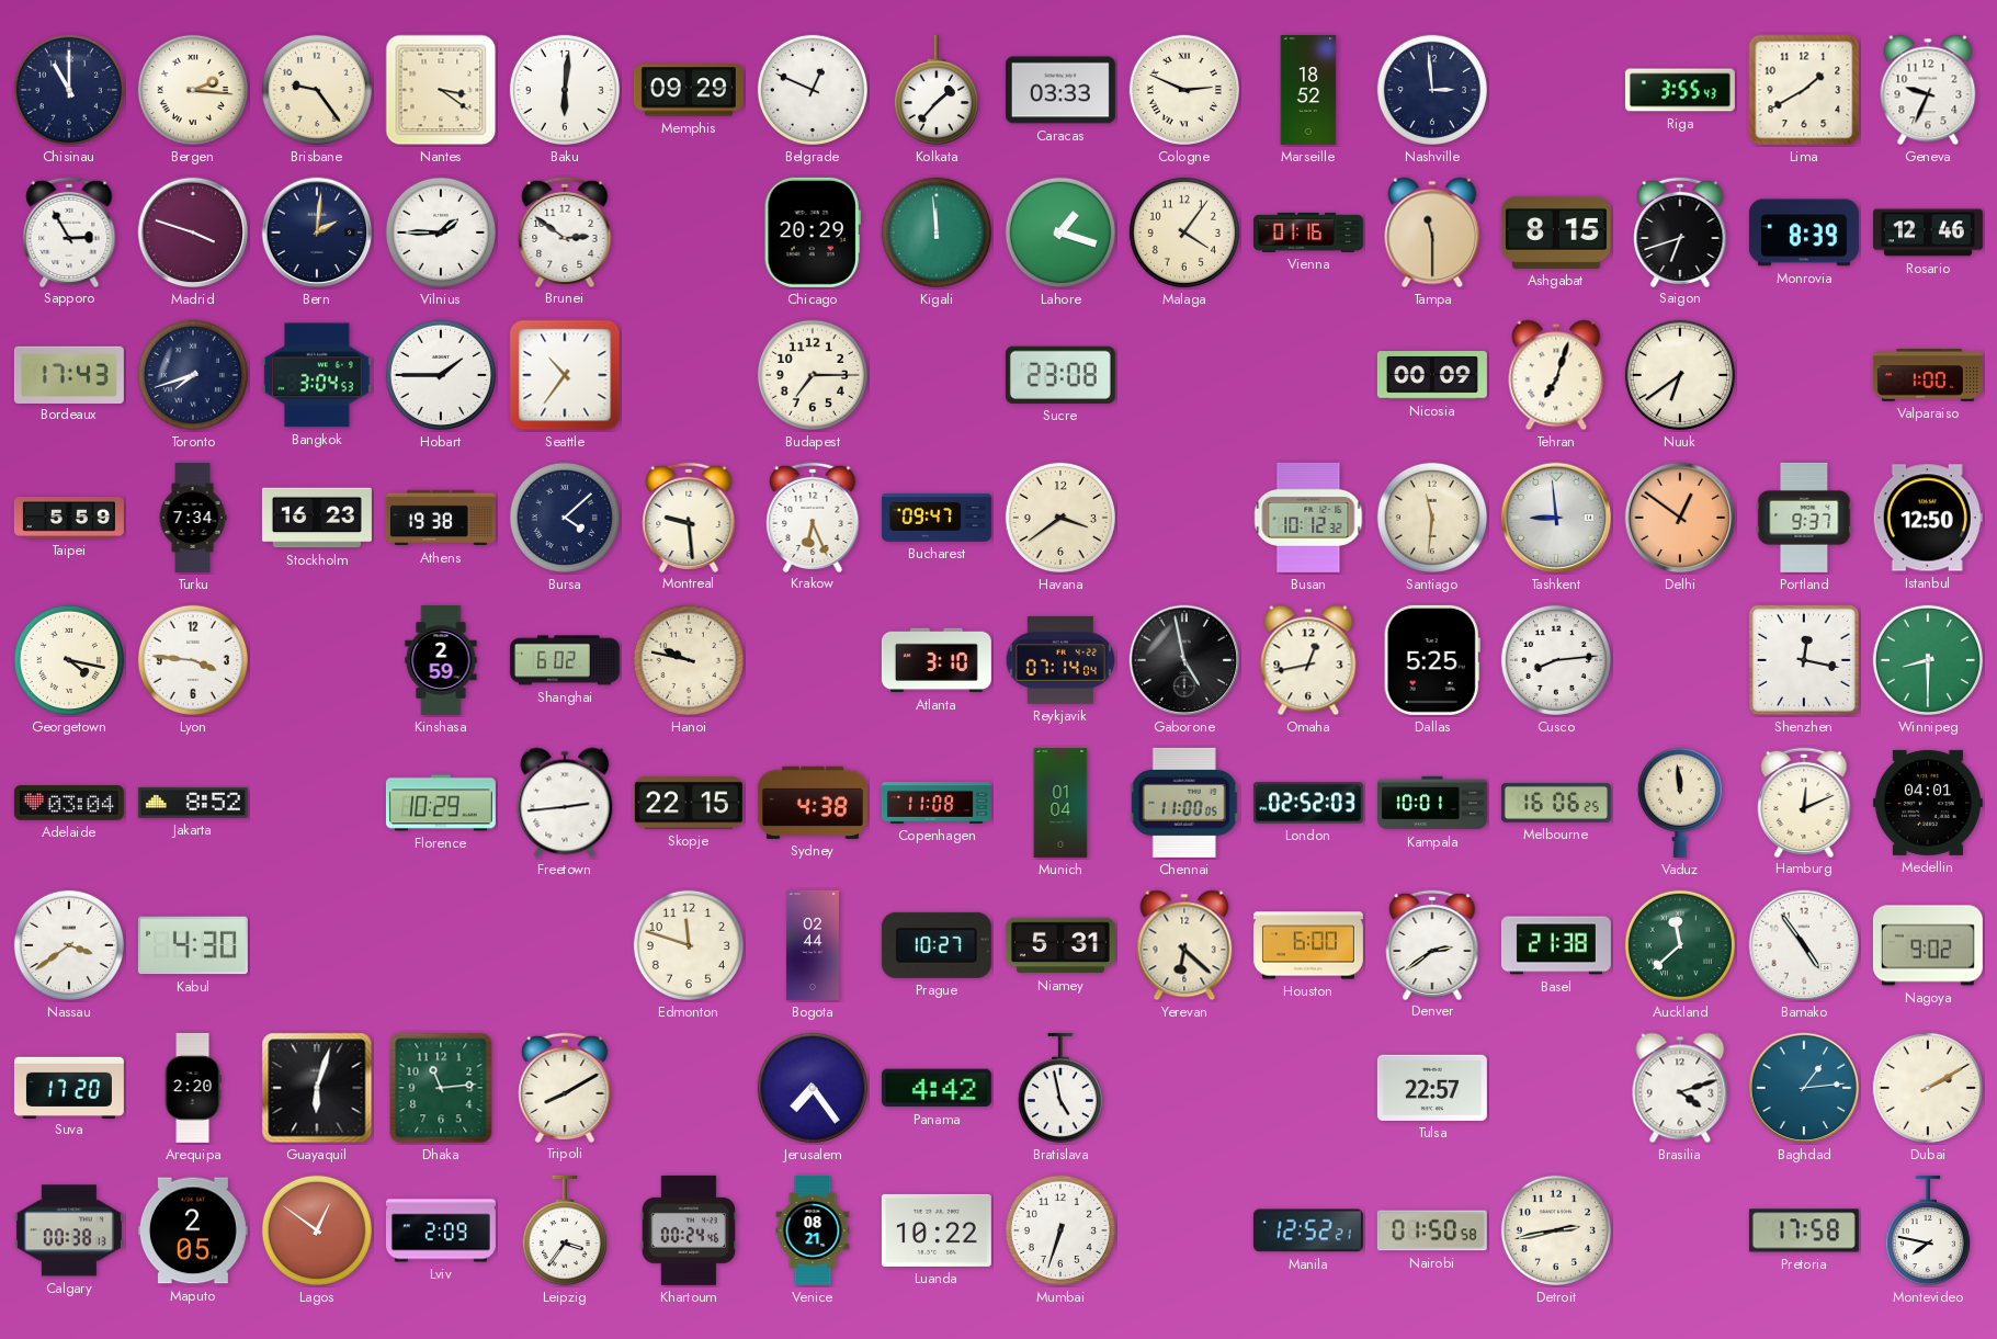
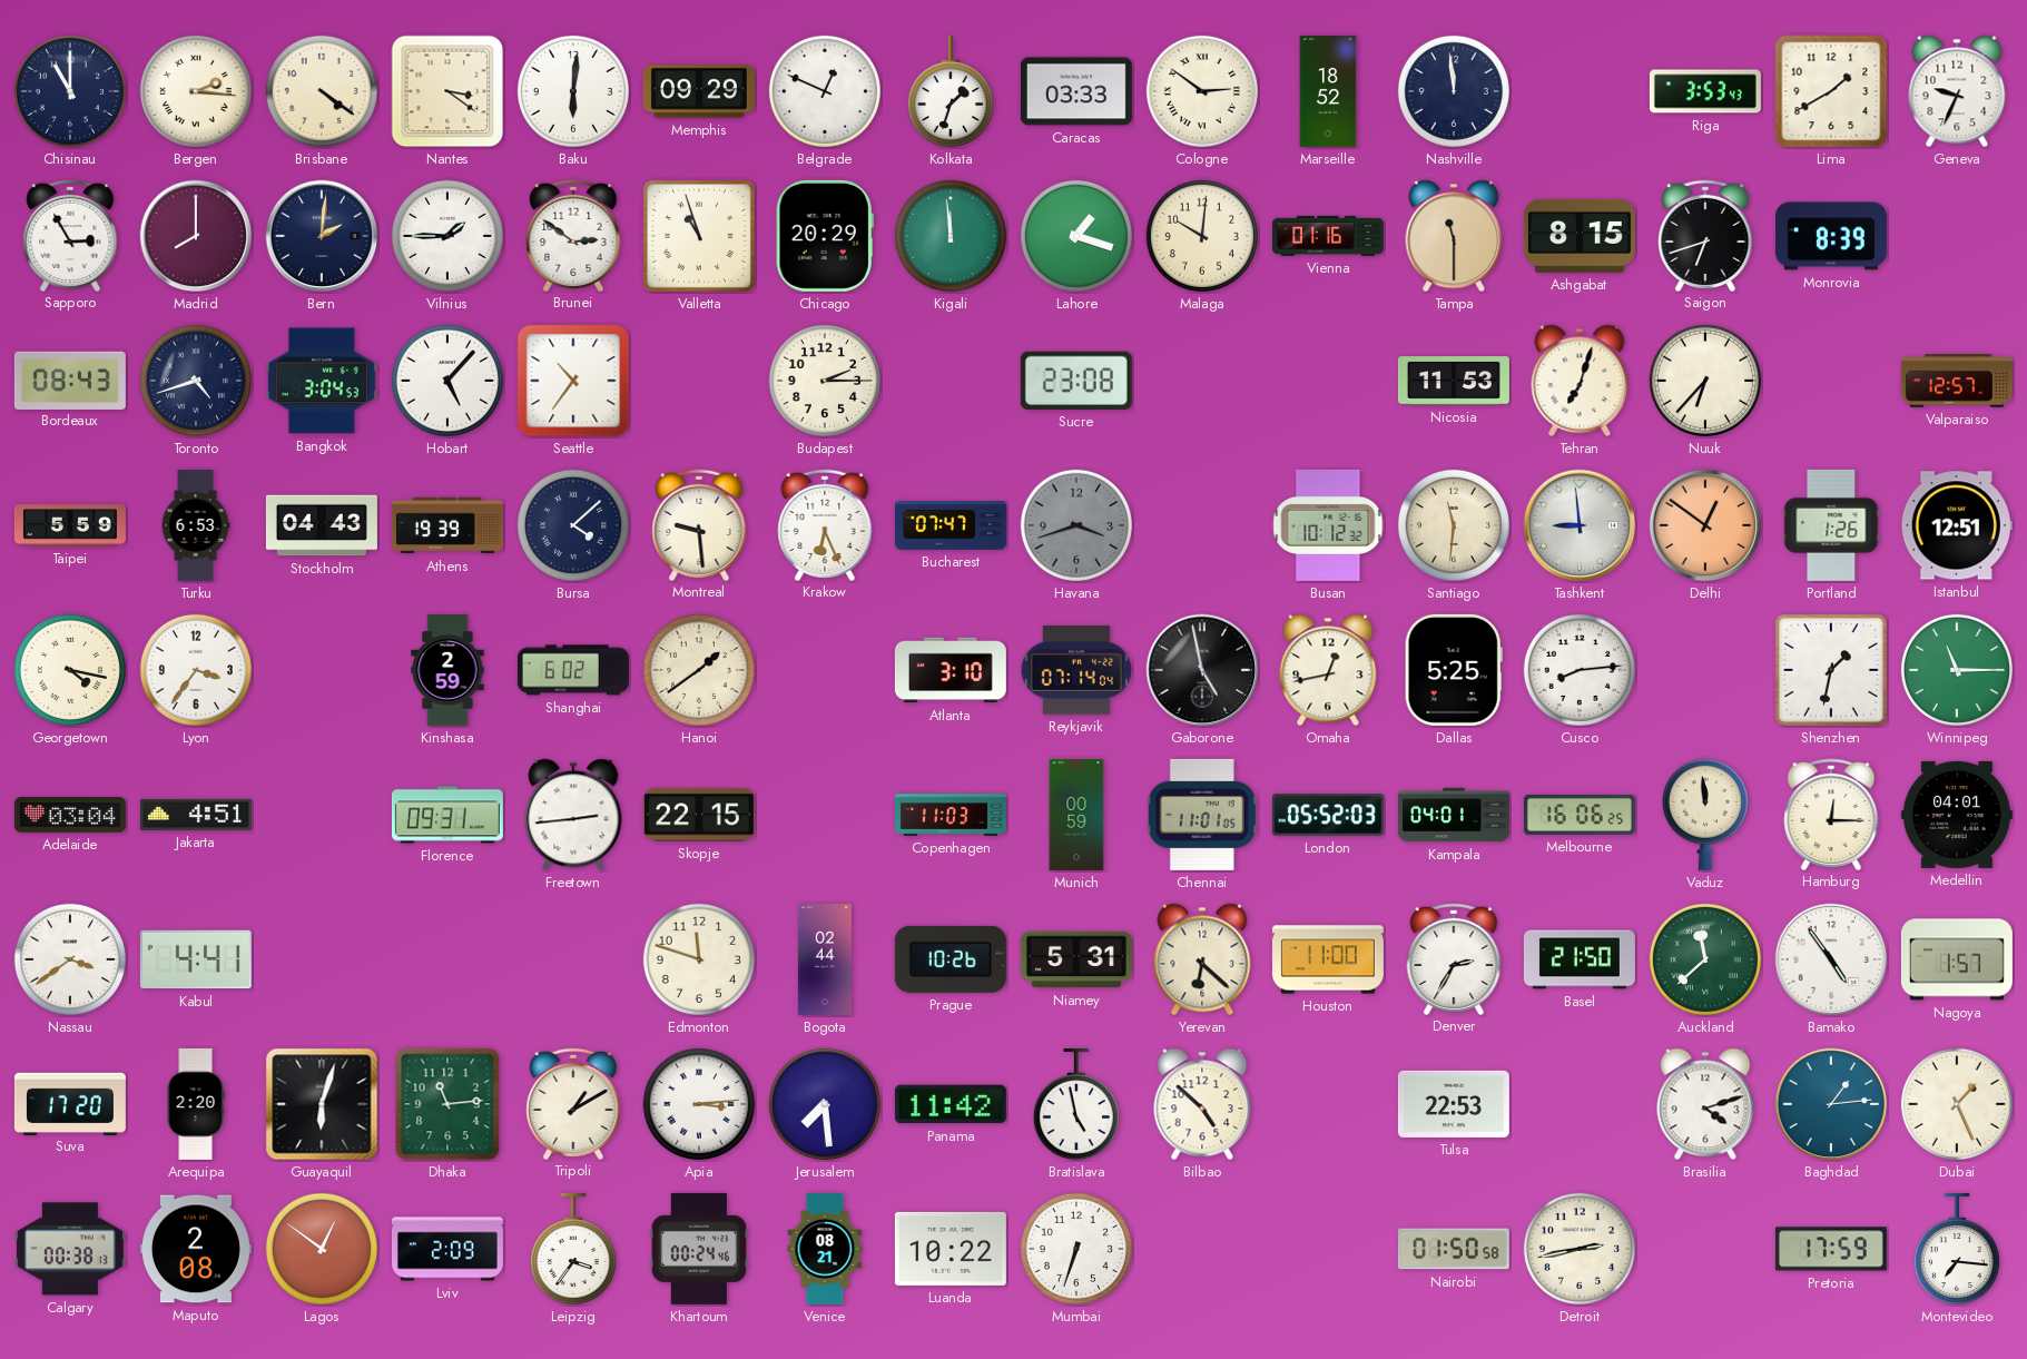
Brisbane: 9:24 -> 4:21 (322, 91)
Kolkata: 1:37 -> 1:33 (951, 91)
Cologne: 2:49 -> 2:51 (1202, 91)
Nashville: 2:59 -> 11:59 (1454, 91)
Riga: 3:55 -> 3:53 (1705, 91)
Madrid: 3:48 -> 8:00 (196, 236)
Valletta: none -> 10:57 (699, 236)
Malaga: 4:06 -> 10:01 (1202, 236)
Rosario: 12:46 -> none (1928, 232)
Bordeaux: 17:43 -> 08:43 (70, 380)
Toronto: 7:42 -> 4:42 (196, 381)
Hobart: 1:45 -> 5:07 (447, 381)
Budapest: 7:15 -> 2:15 (825, 381)
Nicosia: 00:09 -> 11:53 (1454, 381)
Nuuk: 6:39 -> 6:37 (1705, 381)
Valparaiso: 1:00 -> 12:57 (1957, 381)
Turku: 7:34 -> 6:53 (196, 525)
Stockholm: 16:23 -> 04:43 (322, 525)
Athens: 19:38 -> 19:39 (447, 525)
Bucharest: 09:47 -> 07:47 (951, 526)
Havana: 3:39 -> 3:42 (1076, 525)
Havana dial: cream -> grey (1076, 525)
Portland: 9:37 -> 1:26 (1831, 525)
Istanbul: 12:50 -> 12:51 (1957, 525)
Lyon: 3:46 -> 3:36 (196, 670)
Hanoi: 9:47 -> 1:39 (699, 670)
Shenzhen: 12:17 -> 1:32 (1831, 670)
Winnipeg: 8:30 -> 11:15 (1957, 670)
Jakarta: 8:52 -> 4:51 (196, 815)
Florence: 10:29 -> 09:31 (447, 815)
Sydney: 4:38 -> none (813, 803)
Copenhagen: 11:08 -> 11:03 (951, 816)
Munich: 01:04 -> 00:59 (1076, 815)
Chennai: 11:00 -> 11:01 (1202, 815)
London: 02:52 -> 05:52 (1328, 815)
Kampala: 10:01 -> 04:01 (1454, 815)
Hamburg: 12:11 -> 12:15 (1831, 814)
Kabul: 4:30 -> 4:41 (196, 959)
Prague: 10:27 -> 10:26 (951, 959)
Houston: 6:00 -> 11:00 (1328, 959)
Denver: 2:39 -> 2:35 (1454, 958)
Basel: 21:38 -> 21:50 (1580, 959)
Nagoya: 9:02 -> 1:57 (1957, 959)
Tripoli: 8:10 -> 1:10 (573, 1103)
Apia: none -> 3:14 (699, 1104)
Jerusalem: 7:24 -> 7:29 (825, 1104)
Panama: 4:42 -> 11:42 (951, 1104)
Bilbao: none -> 4:52 (1202, 1104)
Tulsa: 22:57 -> 22:53 (1454, 1104)
Dubai: 2:10 -> 1:26 (1957, 1104)
Maputo: 2:05 -> 2:08 (196, 1249)
Manila: 12:52 -> none (1308, 1230)
Pretoria: 17:58 -> 17:59 (1831, 1249)
Montevideo: 7:47 -> 7:16 (1957, 1249)
